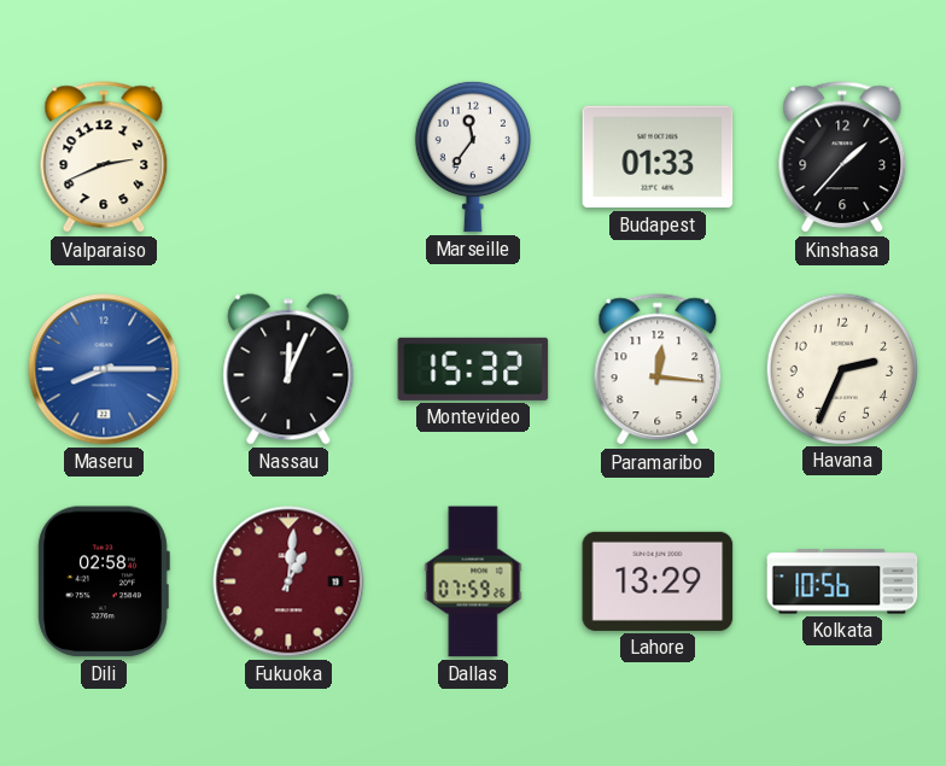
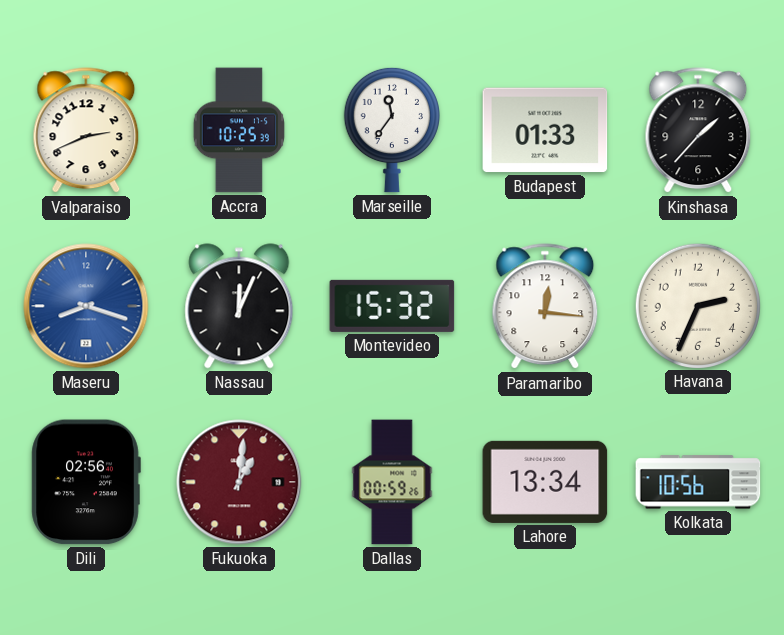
Accra: none -> 10:25 (239, 130)
Maseru: 8:15 -> 8:18 (86, 306)
Dili: 02:58 -> 02:56 (86, 482)
Dallas: 07:59 -> 00:59 (392, 482)
Lahore: 13:29 -> 13:34 (545, 482)
